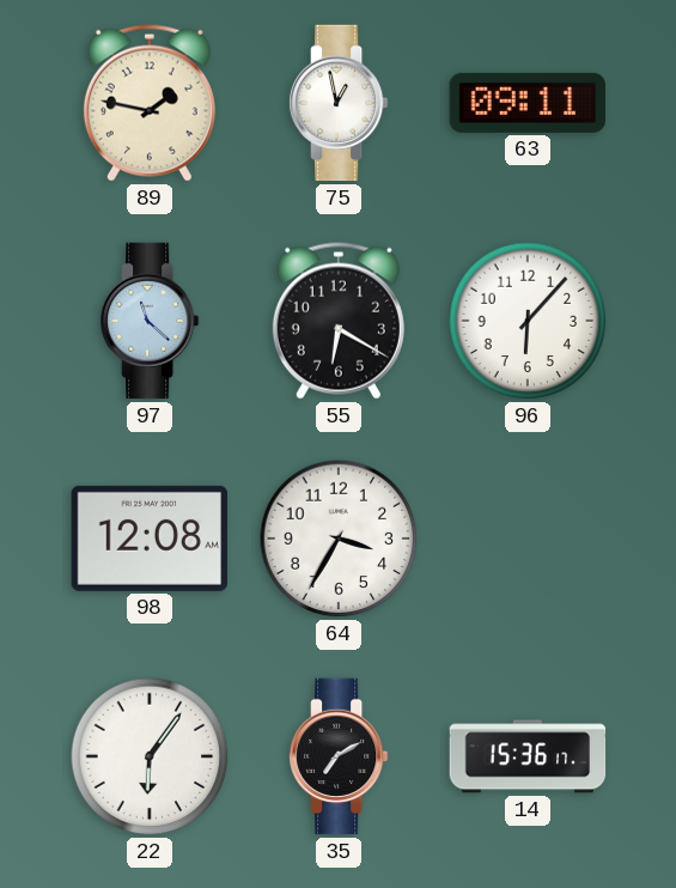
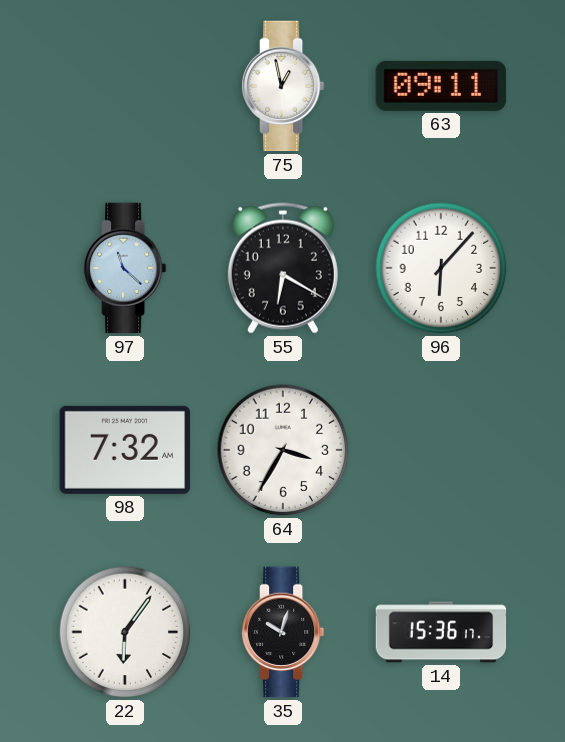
89: 1:47 -> none (150, 103)
98: 12:08 -> 7:32 (124, 450)
35: 7:10 -> 10:03 (283, 632)
